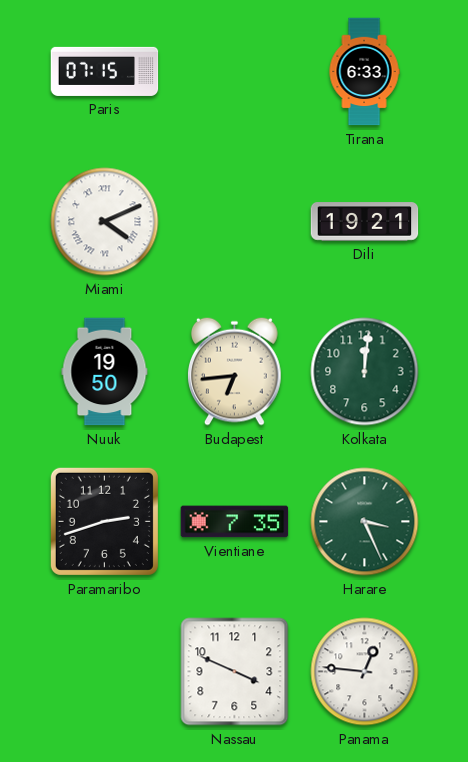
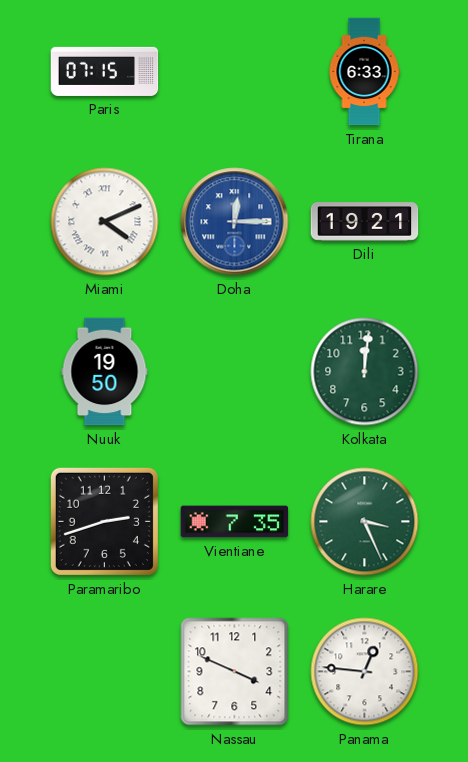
Doha: none -> 12:15 (235, 222)
Budapest: 6:44 -> none (235, 371)
